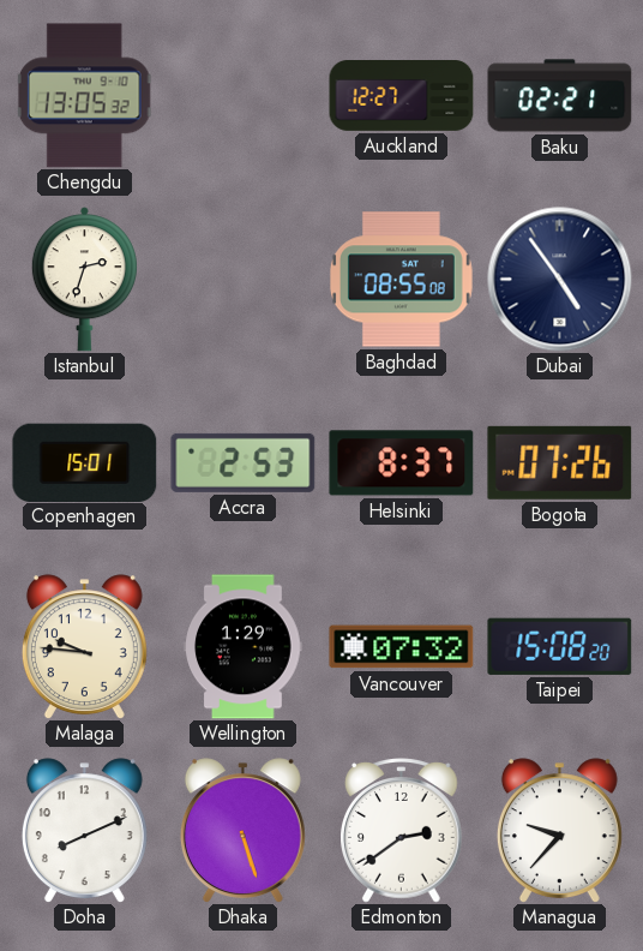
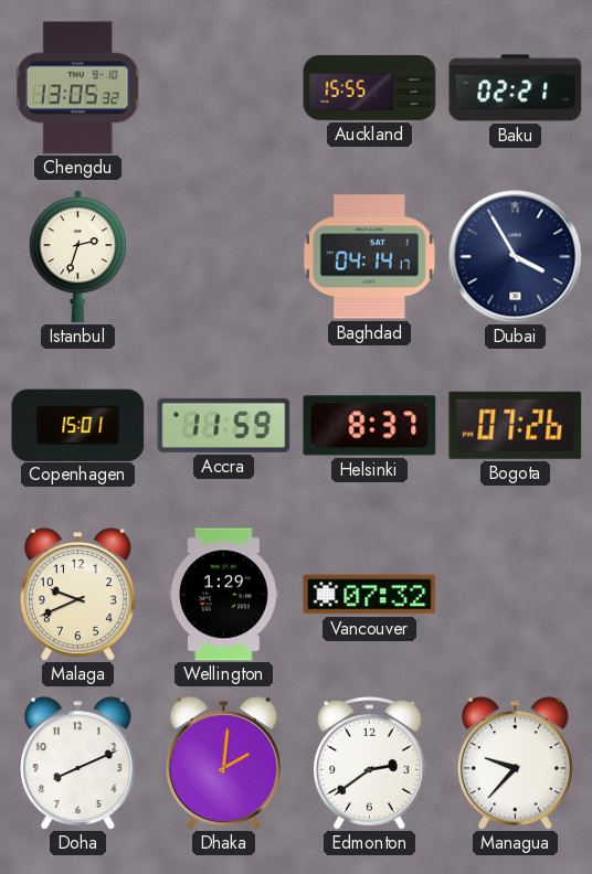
Auckland: 12:27 -> 15:55 (370, 88)
Baghdad: 08:55 -> 04:14 (369, 257)
Dubai: 4:54 -> 3:55 (516, 257)
Accra: 2:53 -> 11:59 (224, 425)
Malaga: 9:46 -> 9:41 (77, 595)
Taipei: 15:08 -> none (560, 646)
Dhaka: 5:27 -> 2:01 (223, 764)
